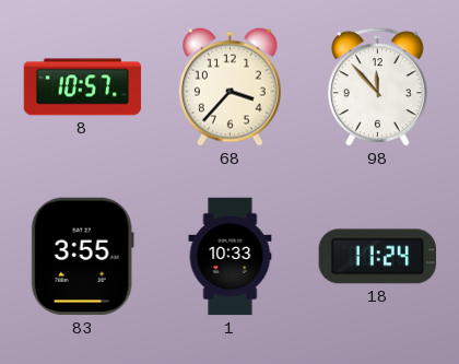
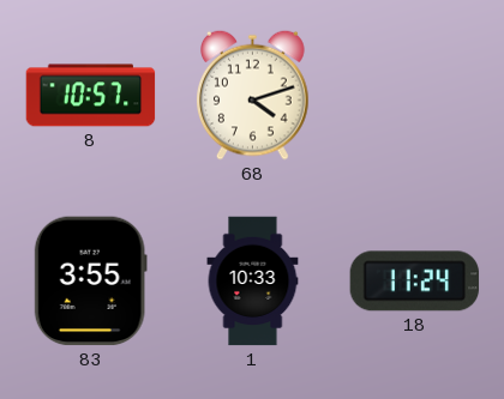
68: 3:37 -> 4:12 (253, 95)
98: 11:53 -> none (377, 87)
